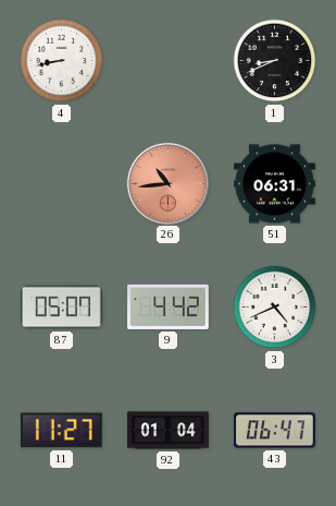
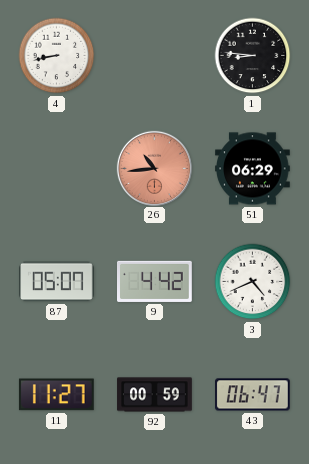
1: 8:41 -> 8:46 (253, 56)
51: 06:31 -> 06:29 (253, 169)
92: 01:04 -> 00:59 (155, 395)
